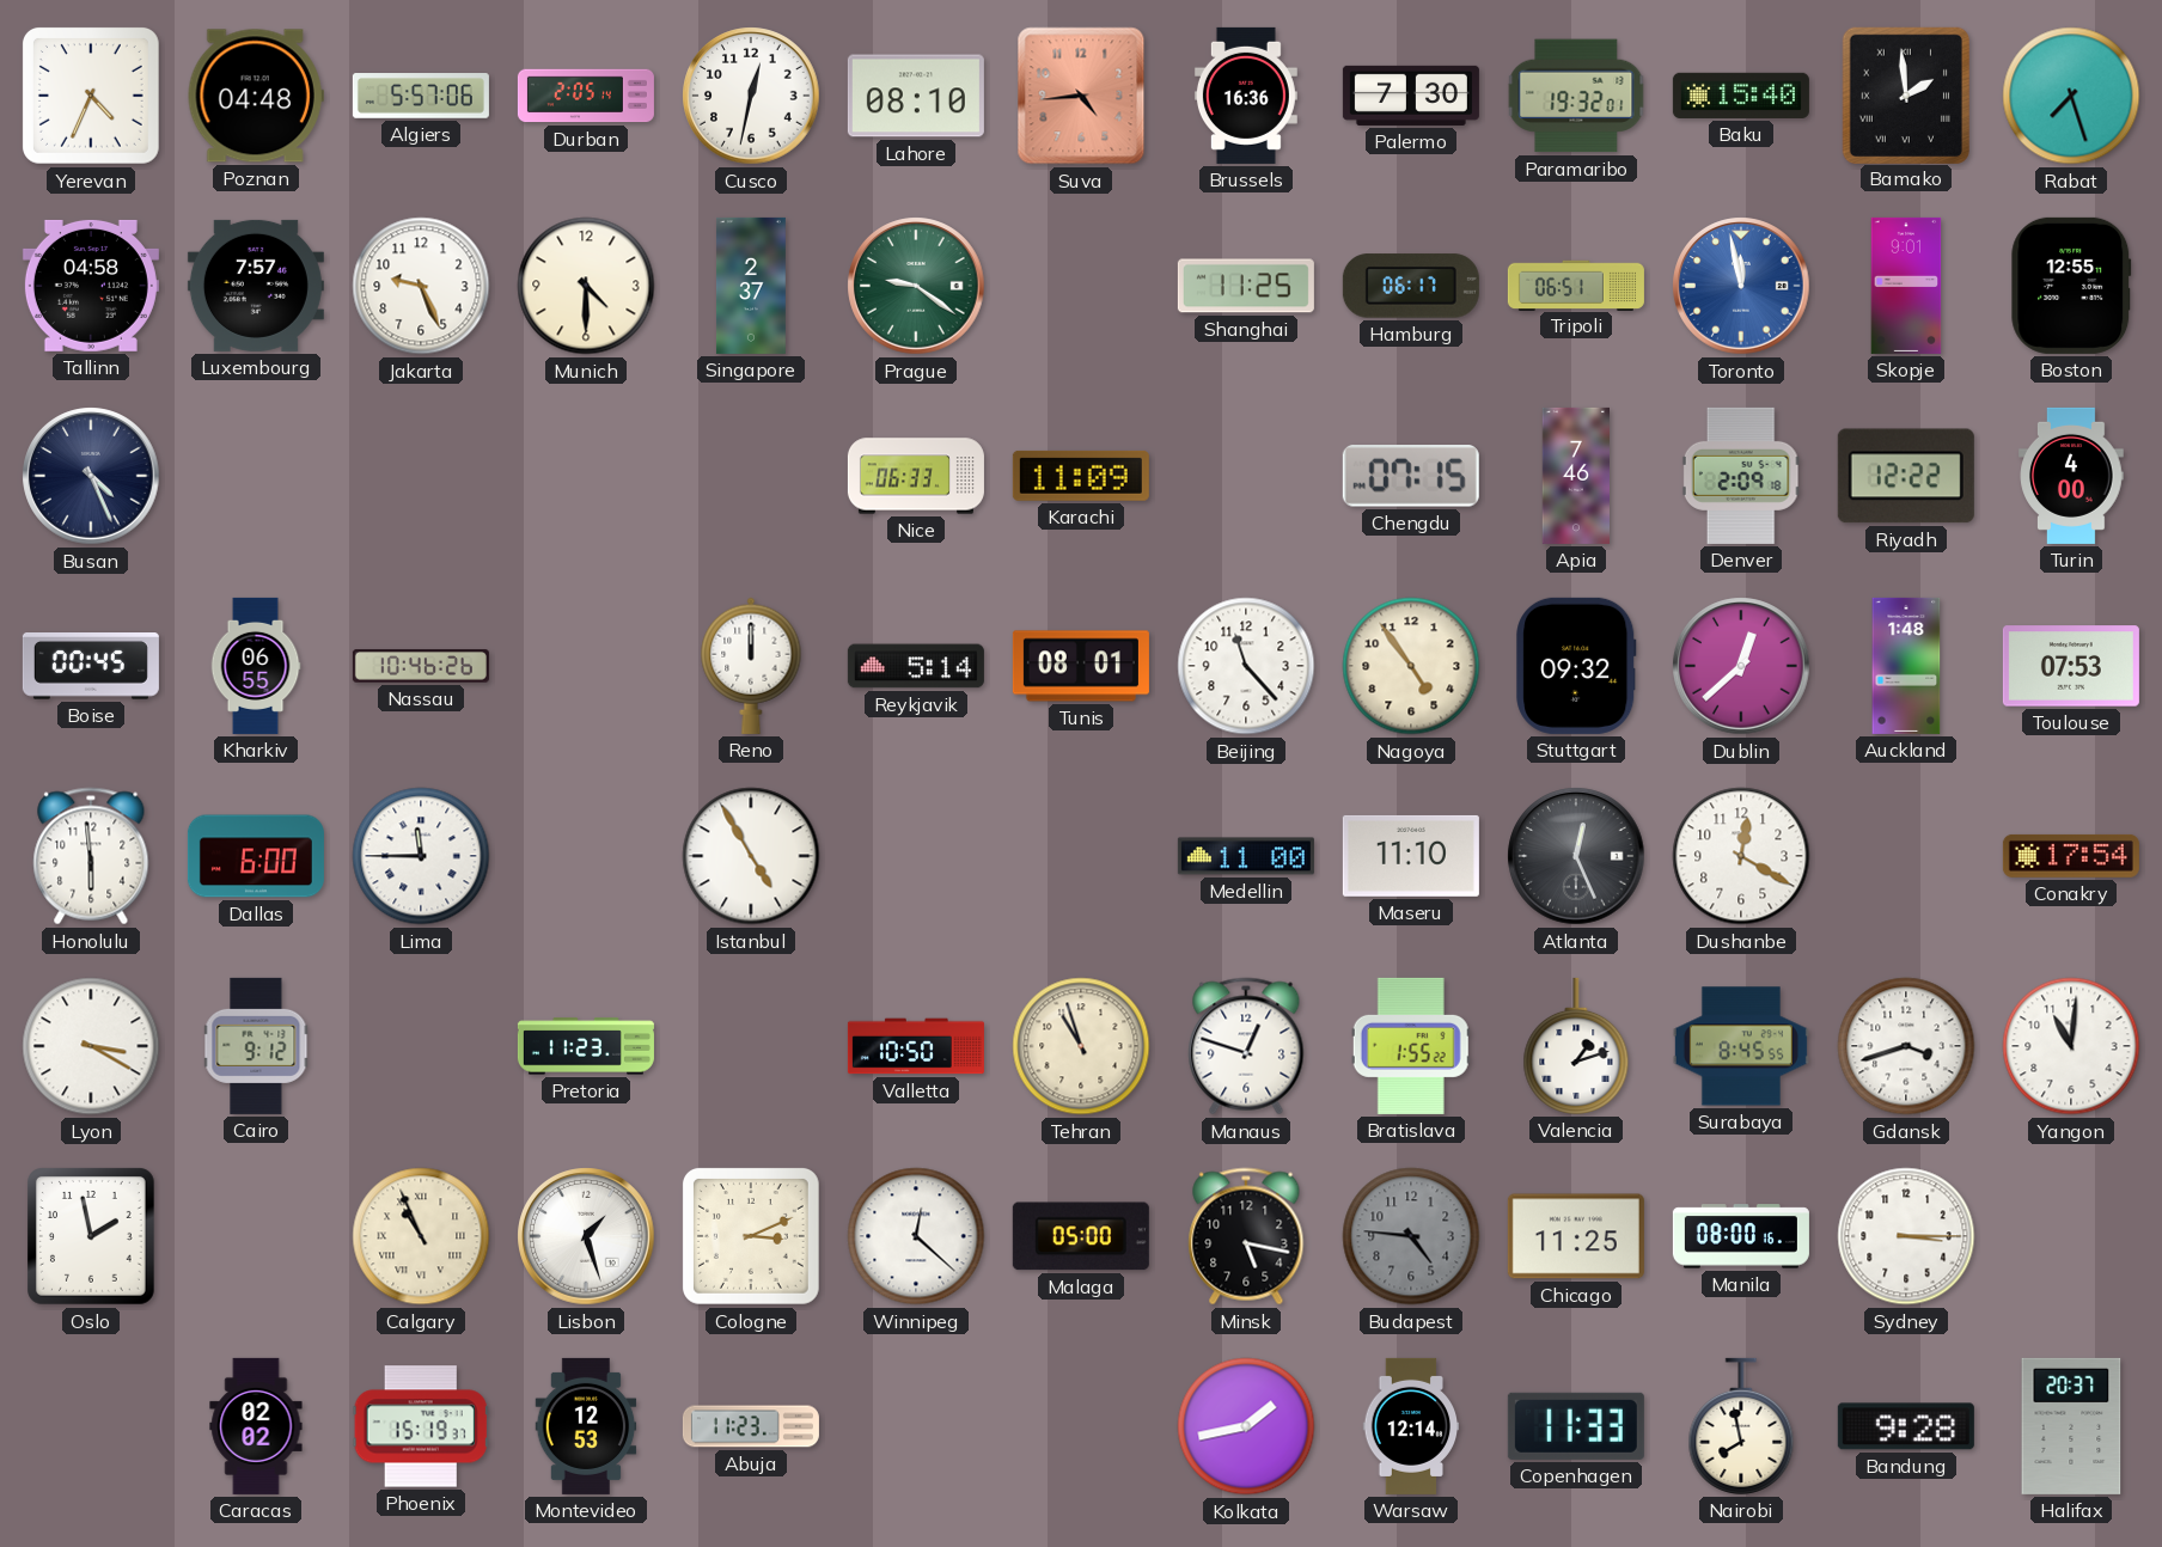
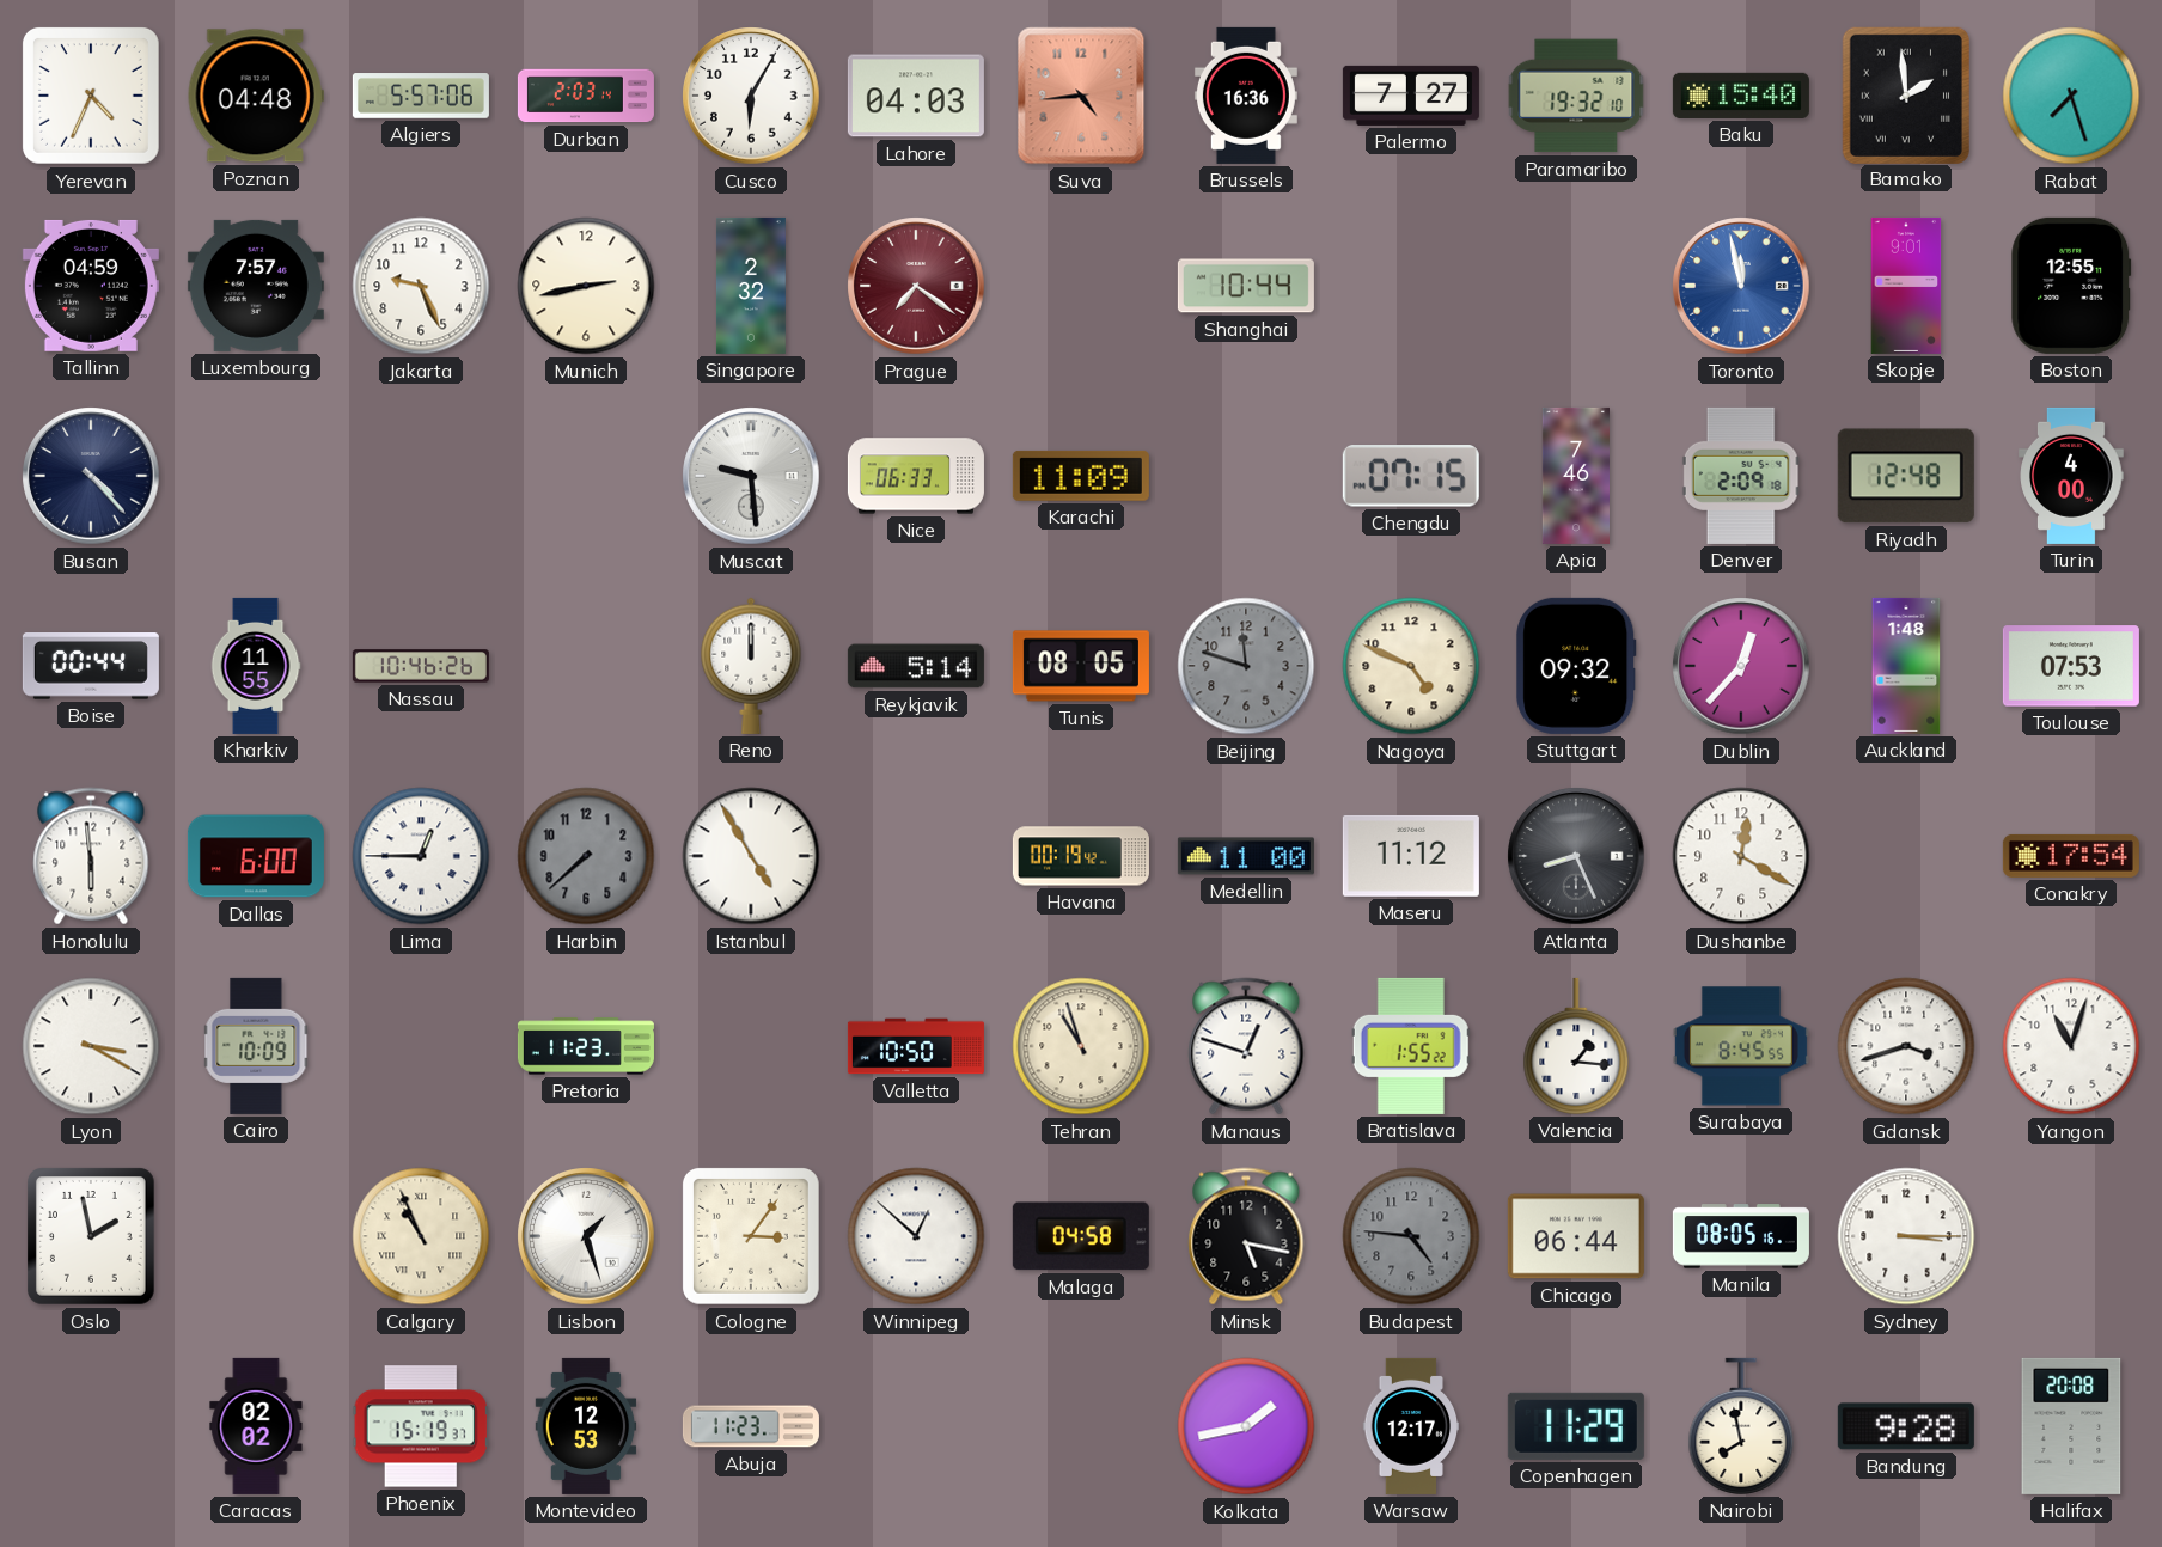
Durban: 2:05 -> 2:03 (586, 96)
Cusco: 12:32 -> 6:05 (751, 96)
Lahore: 08:10 -> 04:03 (916, 96)
Palermo: 7:30 -> 7:27 (1411, 96)
Paramaribo: 19:32:01 -> 19:32:10 (1576, 96)
Tallinn: 04:58 -> 04:59 (91, 286)
Munich: 4:30 -> 2:43 (586, 286)
Singapore: 2:37 -> 2:32 (751, 286)
Prague: 9:21 -> 7:21 (916, 286)
Prague dial: green -> burgundy (916, 286)
Shanghai: 11:25 -> 10:44 (1246, 286)
Hamburg: 06:17 -> none (1411, 286)
Tripoli: 06:51 -> none (1576, 285)
Busan: 4:26 -> 4:23 (91, 476)
Muscat: none -> 9:29 (751, 476)
Riyadh: 12:22 -> 12:48 (1906, 476)
Boise: 00:45 -> 00:44 (91, 667)
Kharkiv: 06:55 -> 11:55 (256, 666)
Tunis: 08:01 -> 08:05 (1081, 666)
Beijing: 11:23 -> 11:48 (1246, 666)
Beijing dial: white -> grey (1246, 666)
Nagoya: 4:54 -> 4:49 (1411, 666)
Dublin: 12:38 -> 12:37 (1741, 666)
Lima: 11:45 -> 12:45 (421, 856)
Harbin: none -> 7:38 (586, 856)
Havana: none -> 00:19 (1081, 856)
Maseru: 11:10 -> 11:12 (1411, 856)
Atlanta: 12:26 -> 8:26 (1576, 856)
Cairo: 9:12 -> 10:09 (256, 1046)
Valencia: 1:12 -> 1:16 (1576, 1046)
Yangon: 11:01 -> 11:03 (2071, 1046)
Cologne: 3:11 -> 3:06 (751, 1236)
Winnipeg: 12:22 -> 12:52 (916, 1236)
Malaga: 05:00 -> 04:58 (1081, 1236)
Chicago: 11:25 -> 06:44 (1576, 1236)
Manila: 08:00 -> 08:05 (1741, 1236)
Warsaw: 12:14 -> 12:17 (1411, 1426)
Copenhagen: 11:33 -> 11:29 (1576, 1426)
Halifax: 20:37 -> 20:08 (2071, 1426)
